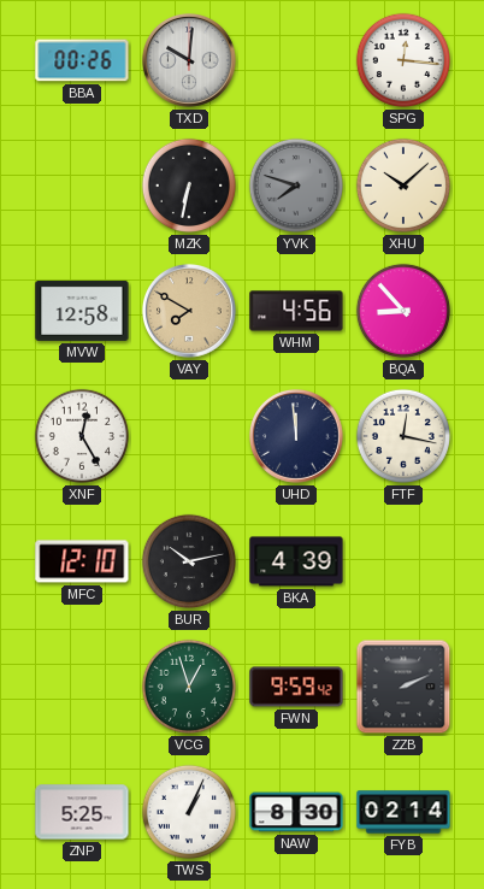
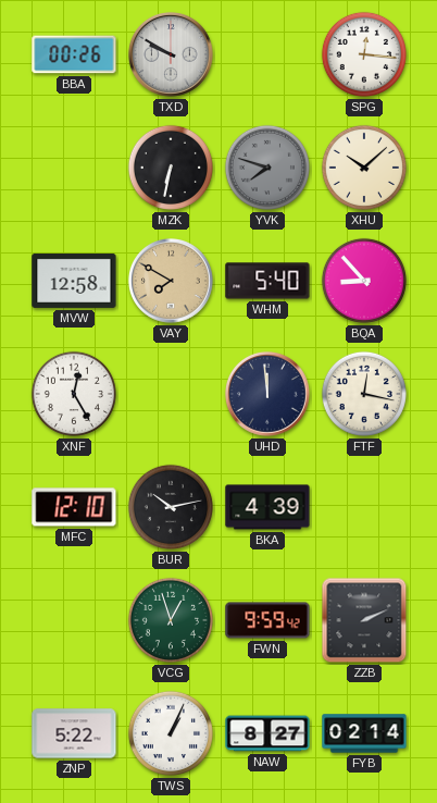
TXD: 10:01 -> 9:50 (172, 55)
WHM: 4:56 -> 5:40 (267, 281)
ZNP: 5:25 -> 5:22 (74, 733)
NAW: 8:30 -> 8:27 (267, 733)
